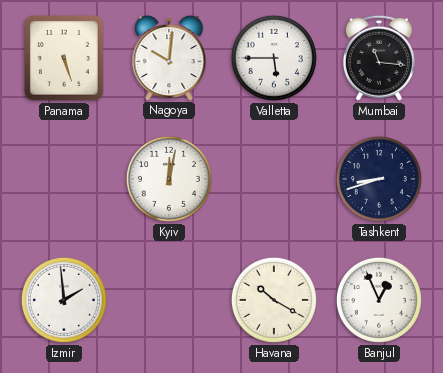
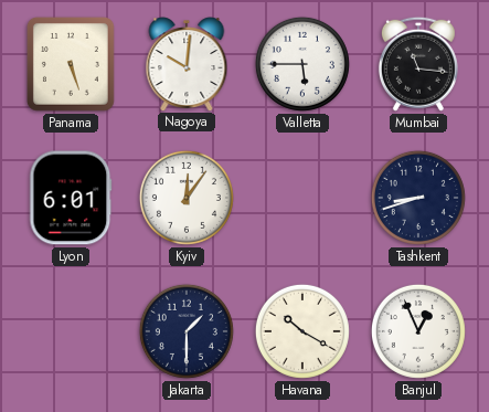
Lyon: none -> 6:01 (71, 198)
Kyiv: 12:02 -> 12:06 (187, 198)
Izmir: 1:59 -> none (64, 300)
Jakarta: none -> 1:30 (187, 331)
